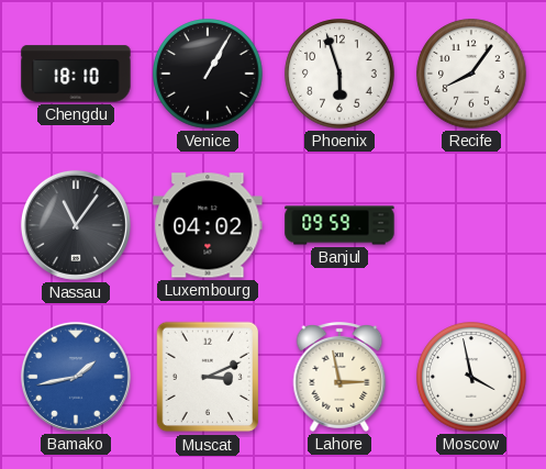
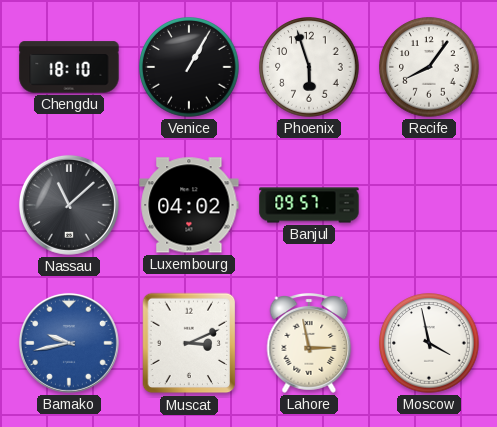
Nassau: 11:06 -> 11:08 (69, 205)
Banjul: 09:59 -> 09:57 (309, 205)
Bamako: 1:43 -> 9:43 (69, 343)
